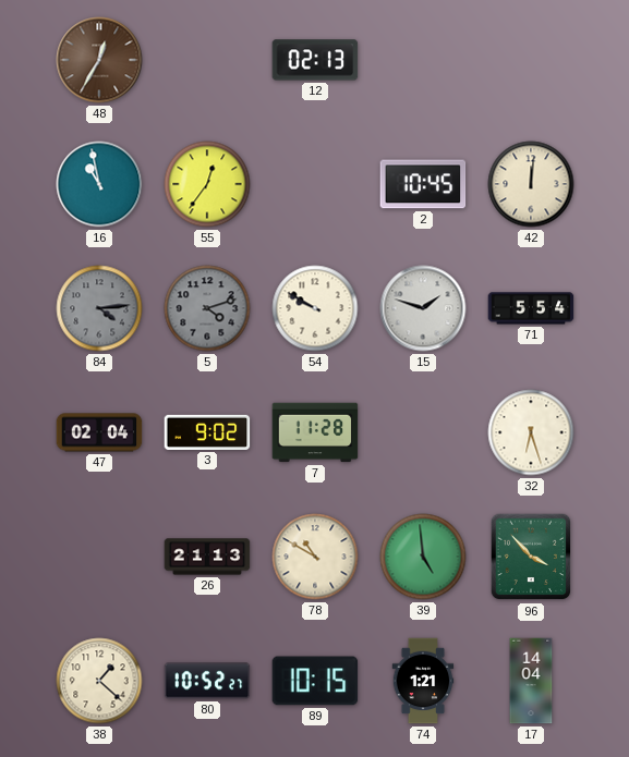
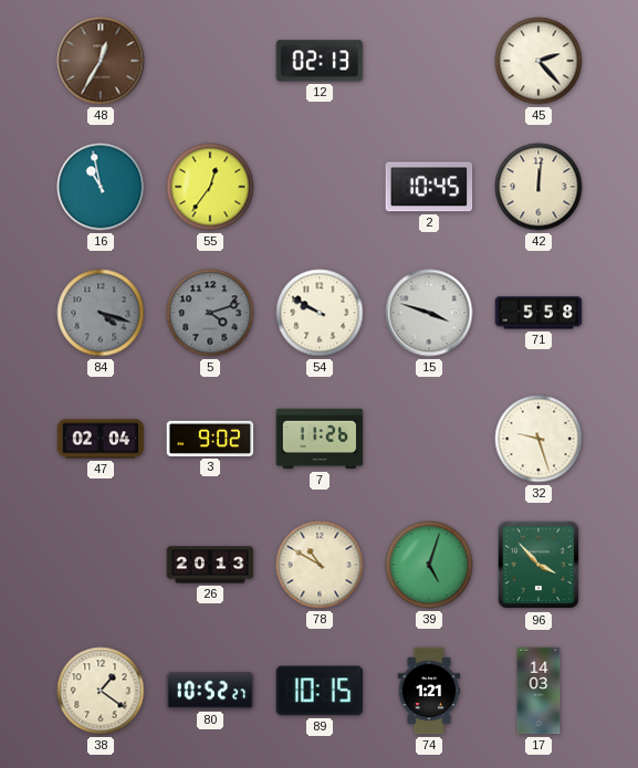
45: none -> 2:23 (538, 61)
84: 4:14 -> 4:18 (101, 313)
15: 1:48 -> 3:48 (429, 313)
71: 5:54 -> 5:58 (538, 313)
7: 11:28 -> 11:26 (320, 439)
32: 6:27 -> 9:27 (538, 439)
26: 21:13 -> 20:13 (210, 565)
39: 4:59 -> 5:03 (429, 565)
38: 1:22 -> 1:21 (101, 691)
17: 14:04 -> 14:03 (538, 691)
